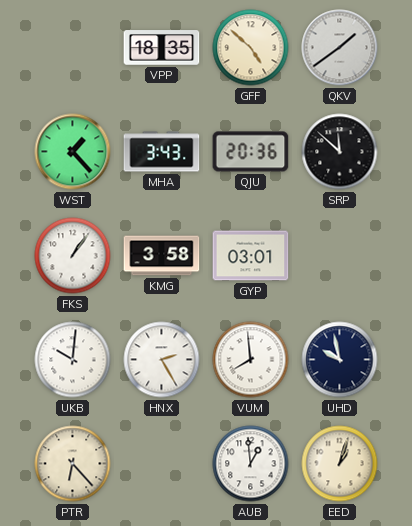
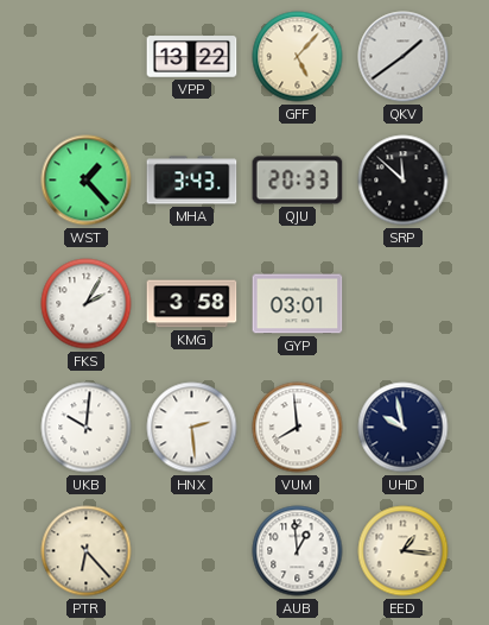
VPP: 18:35 -> 13:22 (192, 57)
GFF: 4:52 -> 5:07 (298, 57)
QJU: 20:36 -> 20:33 (298, 181)
FKS: 1:06 -> 2:05 (87, 304)
HNX: 2:25 -> 2:29 (192, 428)
EED: 1:03 -> 1:16 (404, 551)
